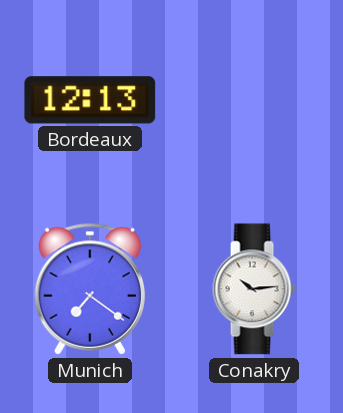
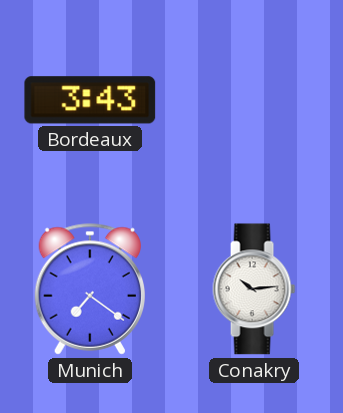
Bordeaux: 12:13 -> 3:43 (90, 100)
